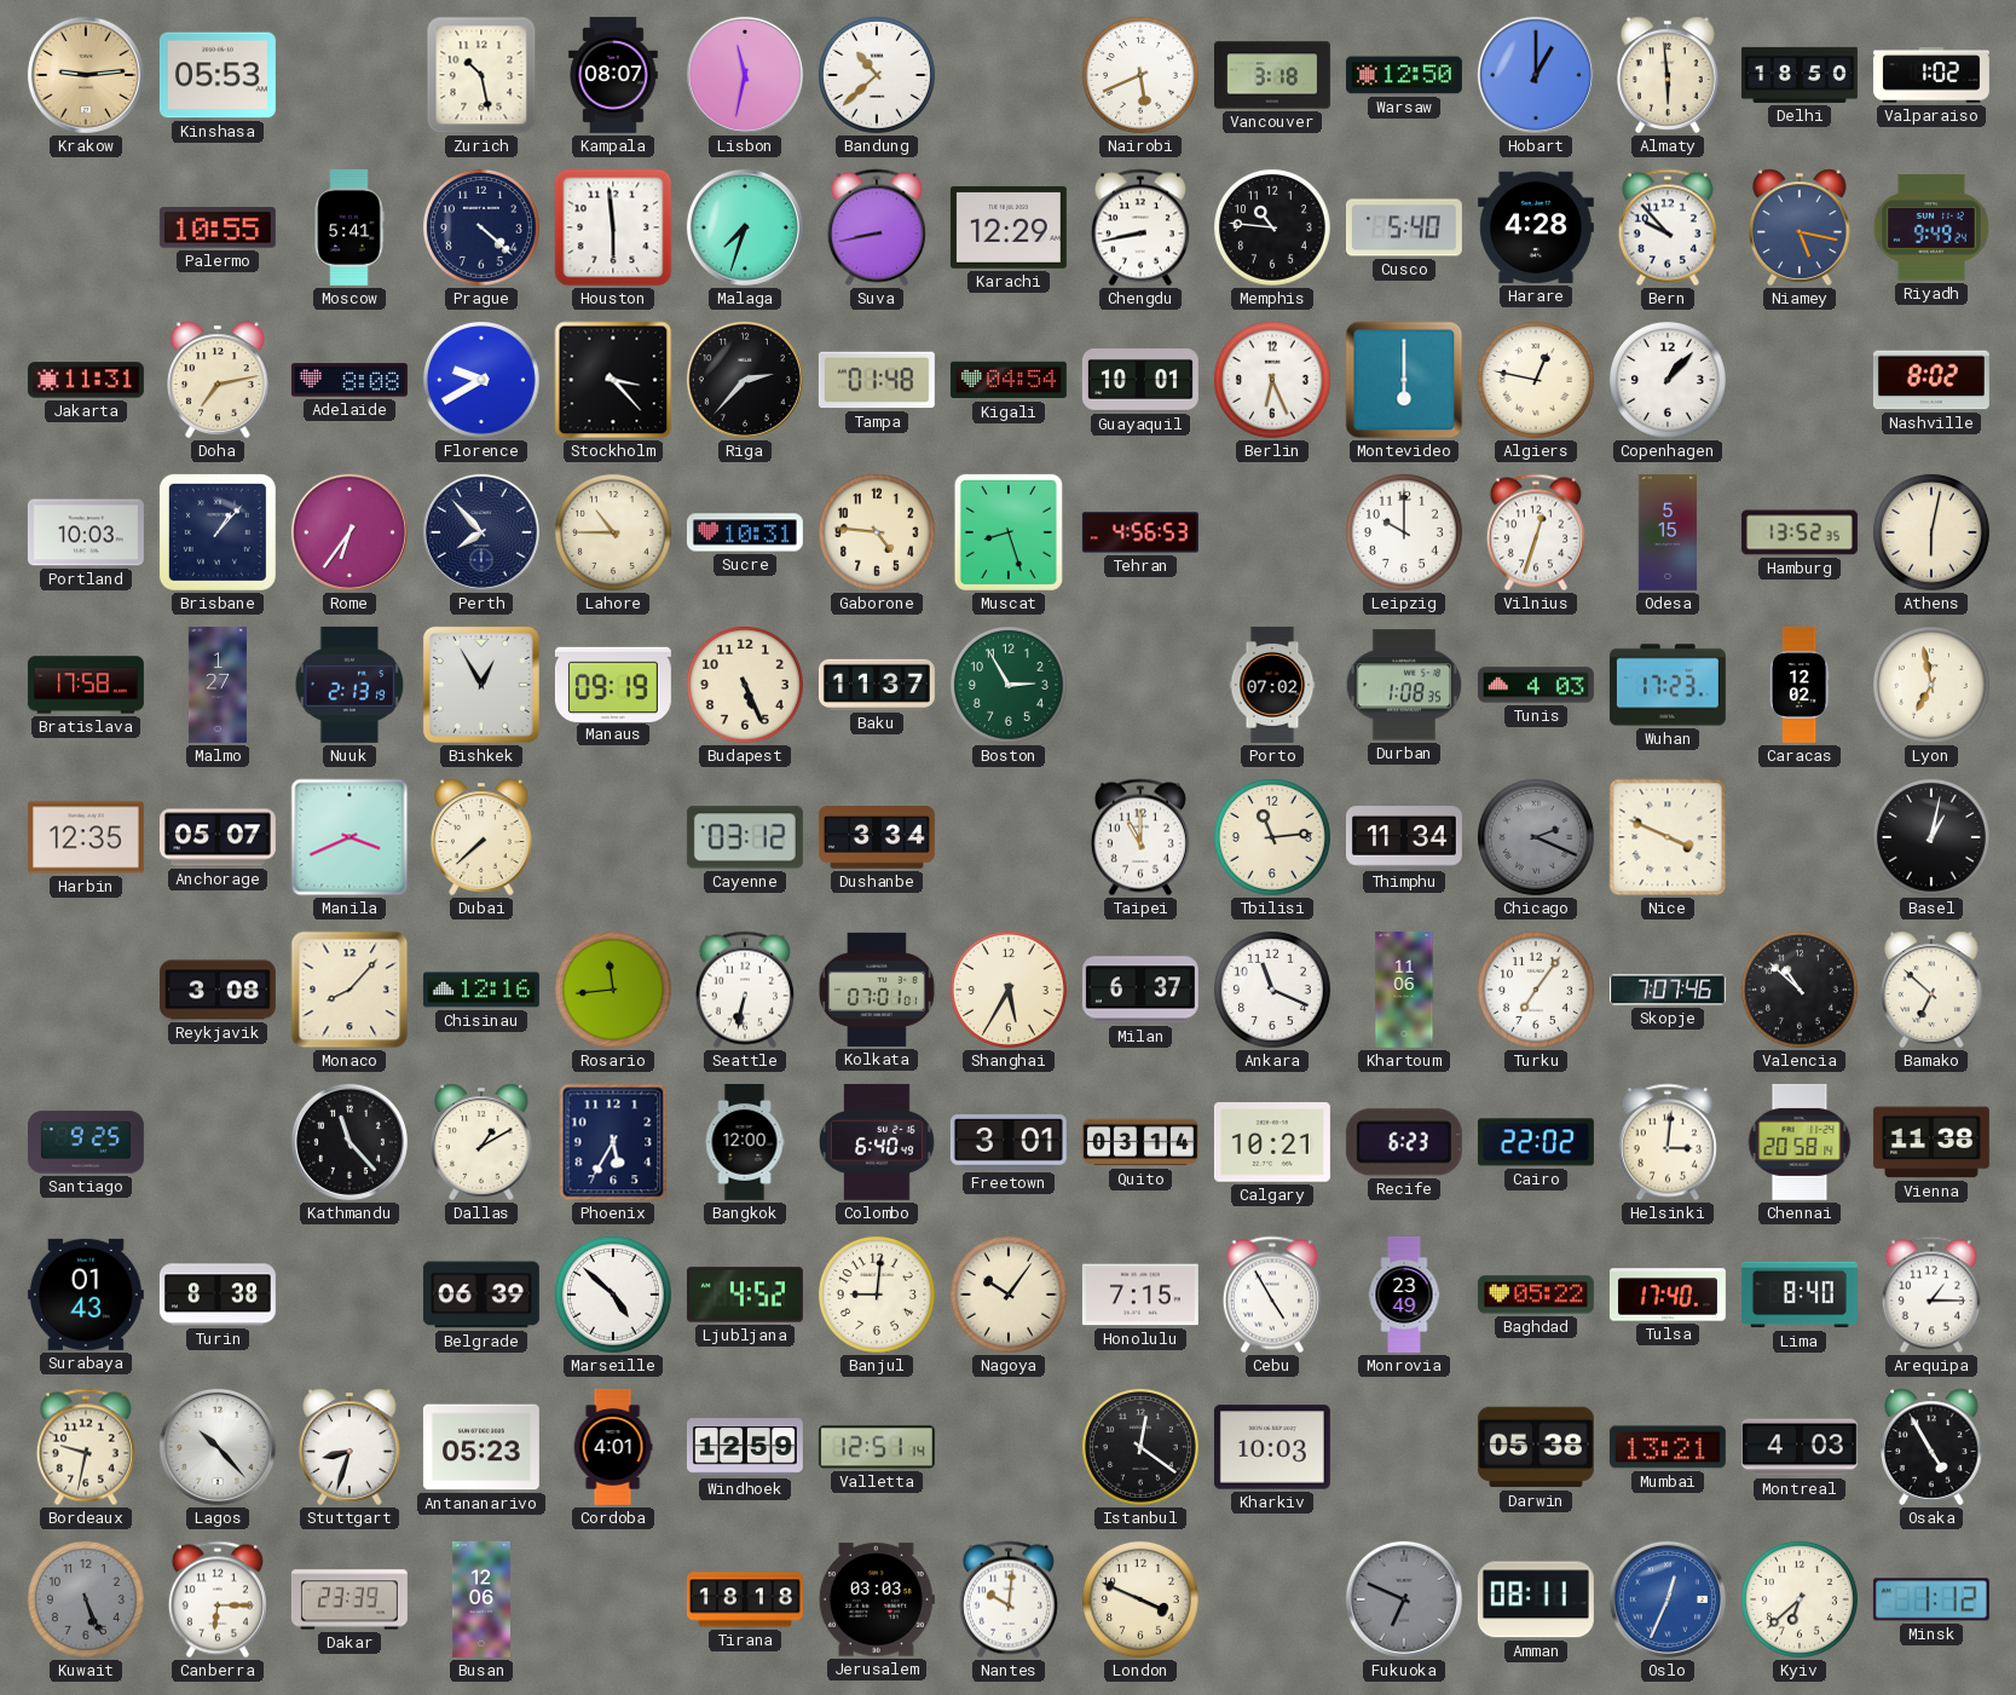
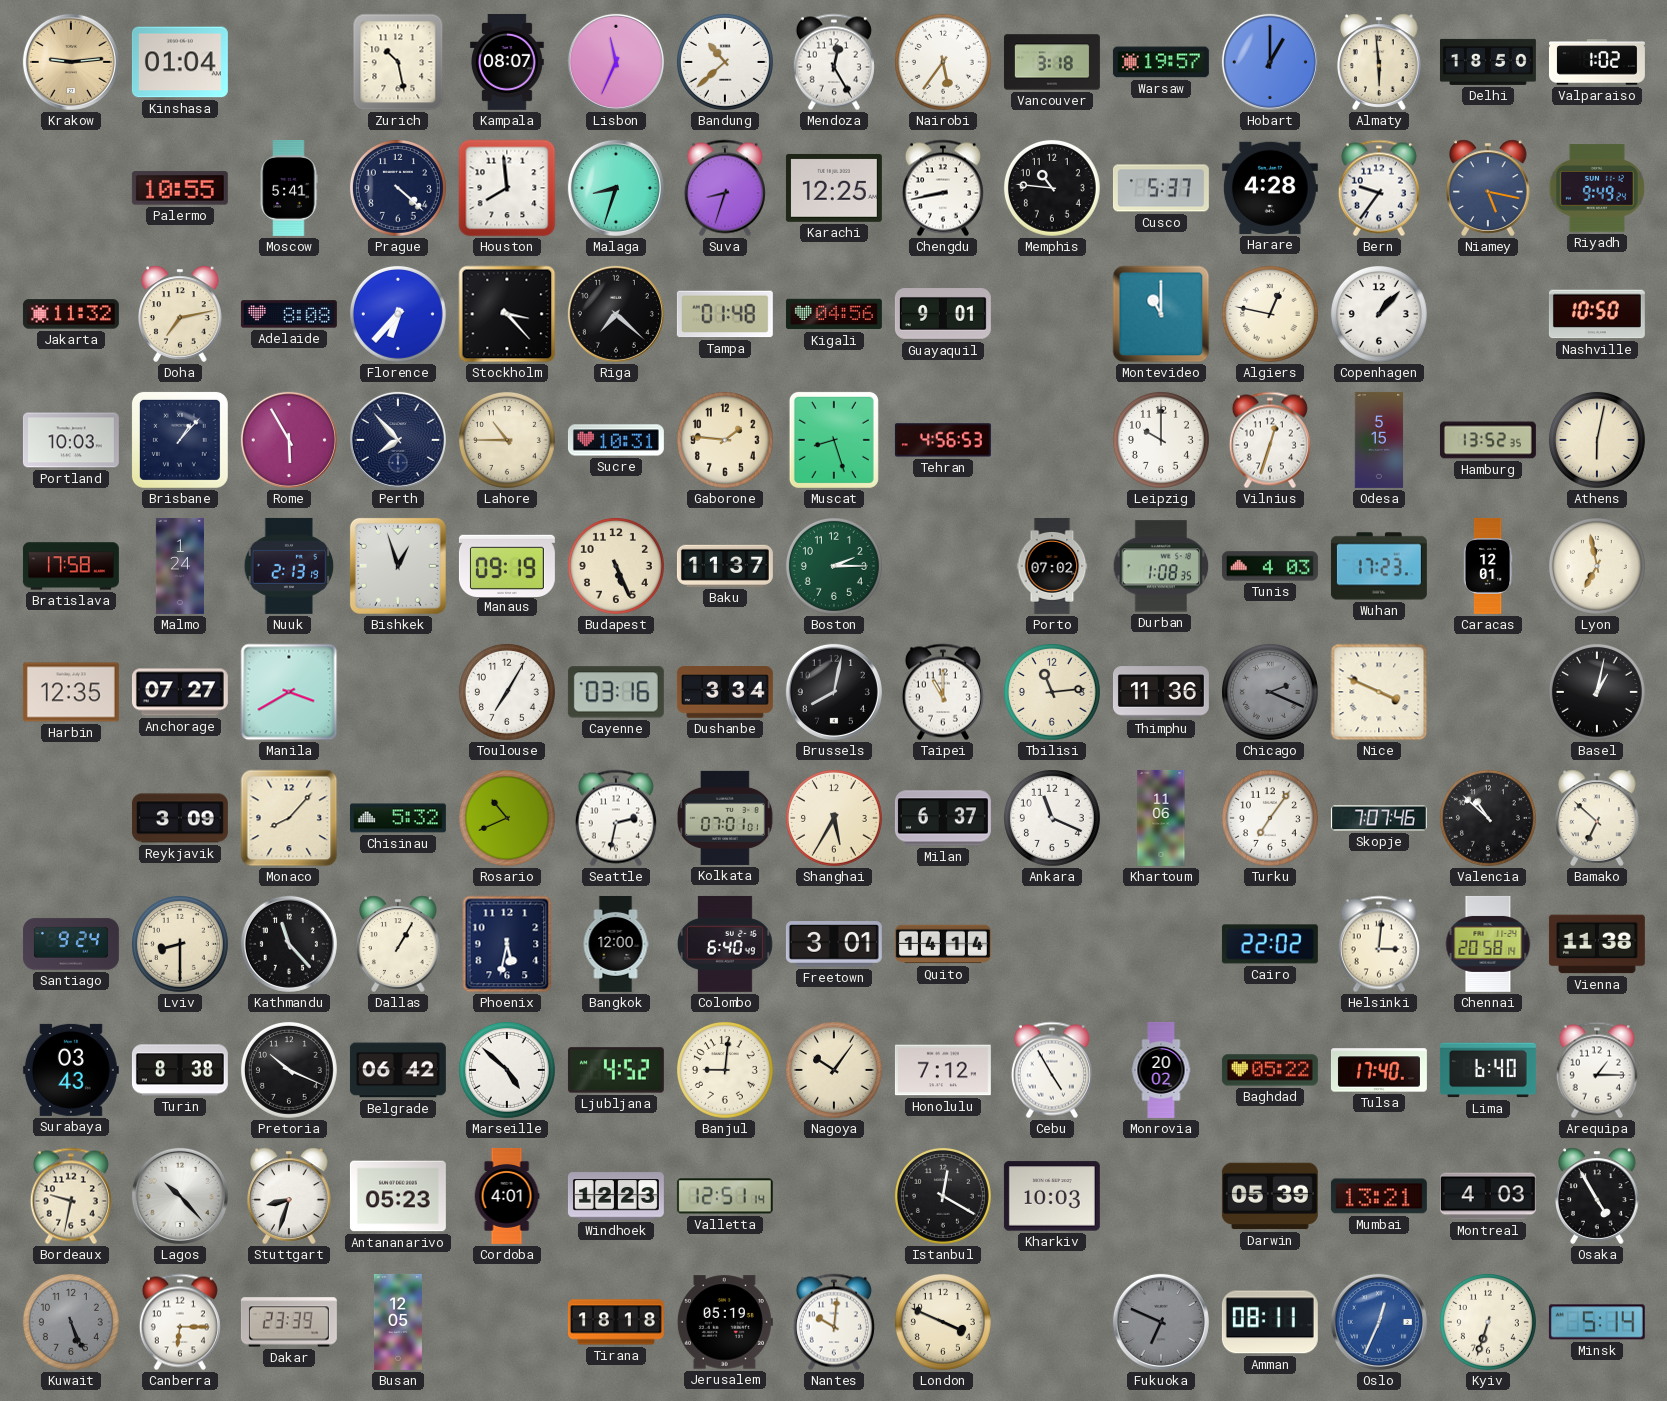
Kinshasa: 05:53 -> 01:04 (180, 62)
Lisbon: 11:32 -> 11:34 (616, 62)
Mendoza: none -> 12:25 (834, 62)
Nairobi: 5:41 -> 5:36 (943, 62)
Warsaw: 12:50 -> 19:57 (1161, 62)
Houston: 5:59 -> 7:59 (507, 188)
Malaga: 7:33 -> 8:33 (616, 188)
Suva: 8:43 -> 8:33 (725, 188)
Karachi: 12:29 -> 12:25 (834, 188)
Cusco: 5:40 -> 5:37 (1161, 188)
Bern: 9:53 -> 9:36 (1379, 188)
Jakarta: 11:31 -> 11:32 (71, 314)
Florence: 9:40 -> 6:37 (398, 314)
Riga: 2:37 -> 7:22 (616, 314)
Kigali: 04:54 -> 04:56 (834, 314)
Guayaquil: 10:01 -> 9:01 (943, 314)
Berlin: 6:26 -> none (1272, 380)
Montevideo: 6:00 -> 11:00 (1161, 314)
Nashville: 8:02 -> 10:50 (1597, 314)
Rome: 6:36 -> 5:55 (289, 440)
Gaborone: 4:46 -> 1:46 (725, 440)
Malmo: 1:27 -> 1:24 (180, 566)
Bishkek: 12:55 -> 12:57 (398, 566)
Boston: 2:55 -> 2:15 (834, 566)
Caracas: 12:02 -> 12:01 (1488, 566)
Anchorage: 05:07 -> 07:27 (180, 692)
Manila: 3:41 -> 3:40 (289, 692)
Dubai: 7:38 -> none (481, 837)
Toulouse: none -> 7:05 (507, 692)
Cayenne: 03:12 -> 03:16 (616, 692)
Brussels: none -> 8:02 (834, 692)
Thimphu: 11:34 -> 11:36 (1161, 692)
Reykjavik: 3:08 -> 3:09 (180, 818)
Chisinau: 12:16 -> 5:32 (398, 818)
Rosario: 11:44 -> 10:41 (507, 818)
Seattle: 6:32 -> 2:32 (616, 818)
Santiago: 9:25 -> 9:24 (71, 944)
Lviv: none -> 8:30 (180, 944)
Dallas: 1:10 -> 1:05 (398, 944)
Phoenix: 5:35 -> 5:32 (507, 944)
Quito: 03:14 -> 14:14 (943, 944)
Calgary: 10:21 -> none (1272, 1142)
Recife: 6:23 -> none (1404, 1142)
Surabaya: 01:43 -> 03:43 (71, 1070)
Pretoria: none -> 10:19 (289, 1070)
Belgrade: 06:39 -> 06:42 (398, 1070)
Honolulu: 7:15 -> 7:12 (943, 1070)
Monrovia: 23:49 -> 20:02 (1161, 1070)
Lima: 8:40 -> 6:40 (1488, 1070)
Windhoek: 12:59 -> 12:23 (616, 1196)
Istanbul: 12:21 -> 12:20 (943, 1196)
Darwin: 05:38 -> 05:39 (1270, 1196)
Busan: 12:06 -> 12:05 (398, 1322)
Jerusalem: 03:03 -> 05:19 (725, 1322)
Kyiv: 6:38 -> 6:33 (1488, 1322)
Minsk: 1:12 -> 5:14 (1597, 1322)
